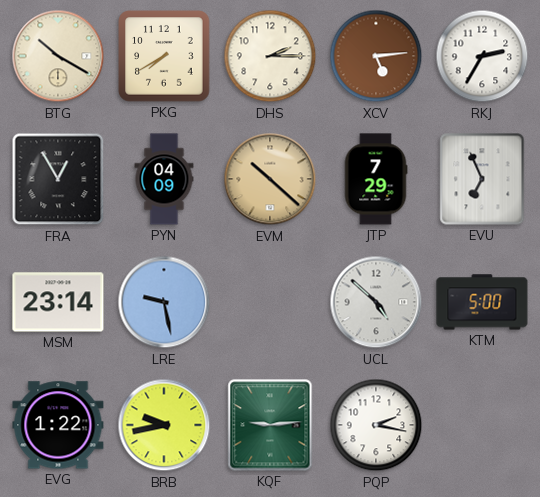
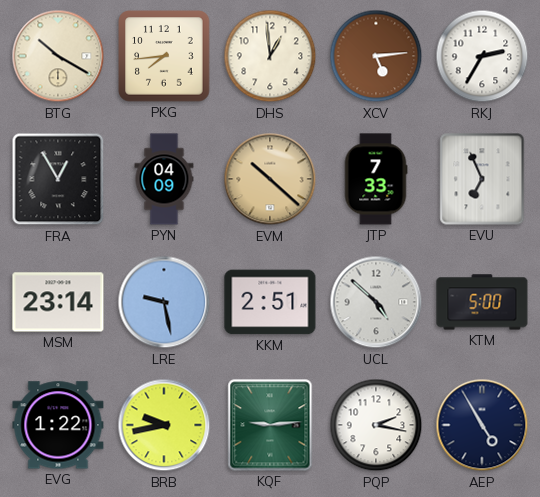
PKG: 7:40 -> 7:44 (164, 56)
DHS: 2:15 -> 12:59 (270, 56)
JTP: 7:29 -> 7:33 (376, 179)
KKM: none -> 2:51 (270, 302)
AEP: none -> 4:55 (482, 425)
